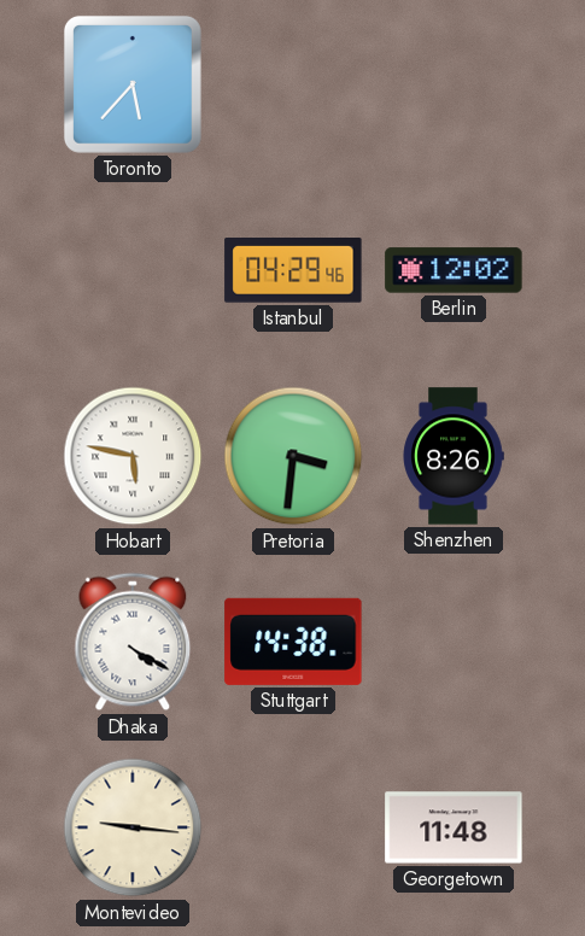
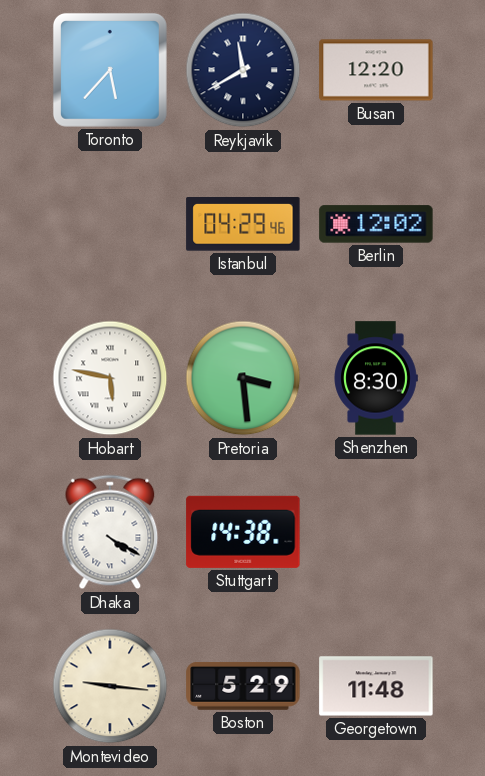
Reykjavik: none -> 11:40 (243, 70)
Busan: none -> 12:20 (376, 70)
Pretoria: 3:31 -> 3:29 (243, 378)
Shenzhen: 8:26 -> 8:30 (376, 378)
Boston: none -> 5:29 (243, 687)
